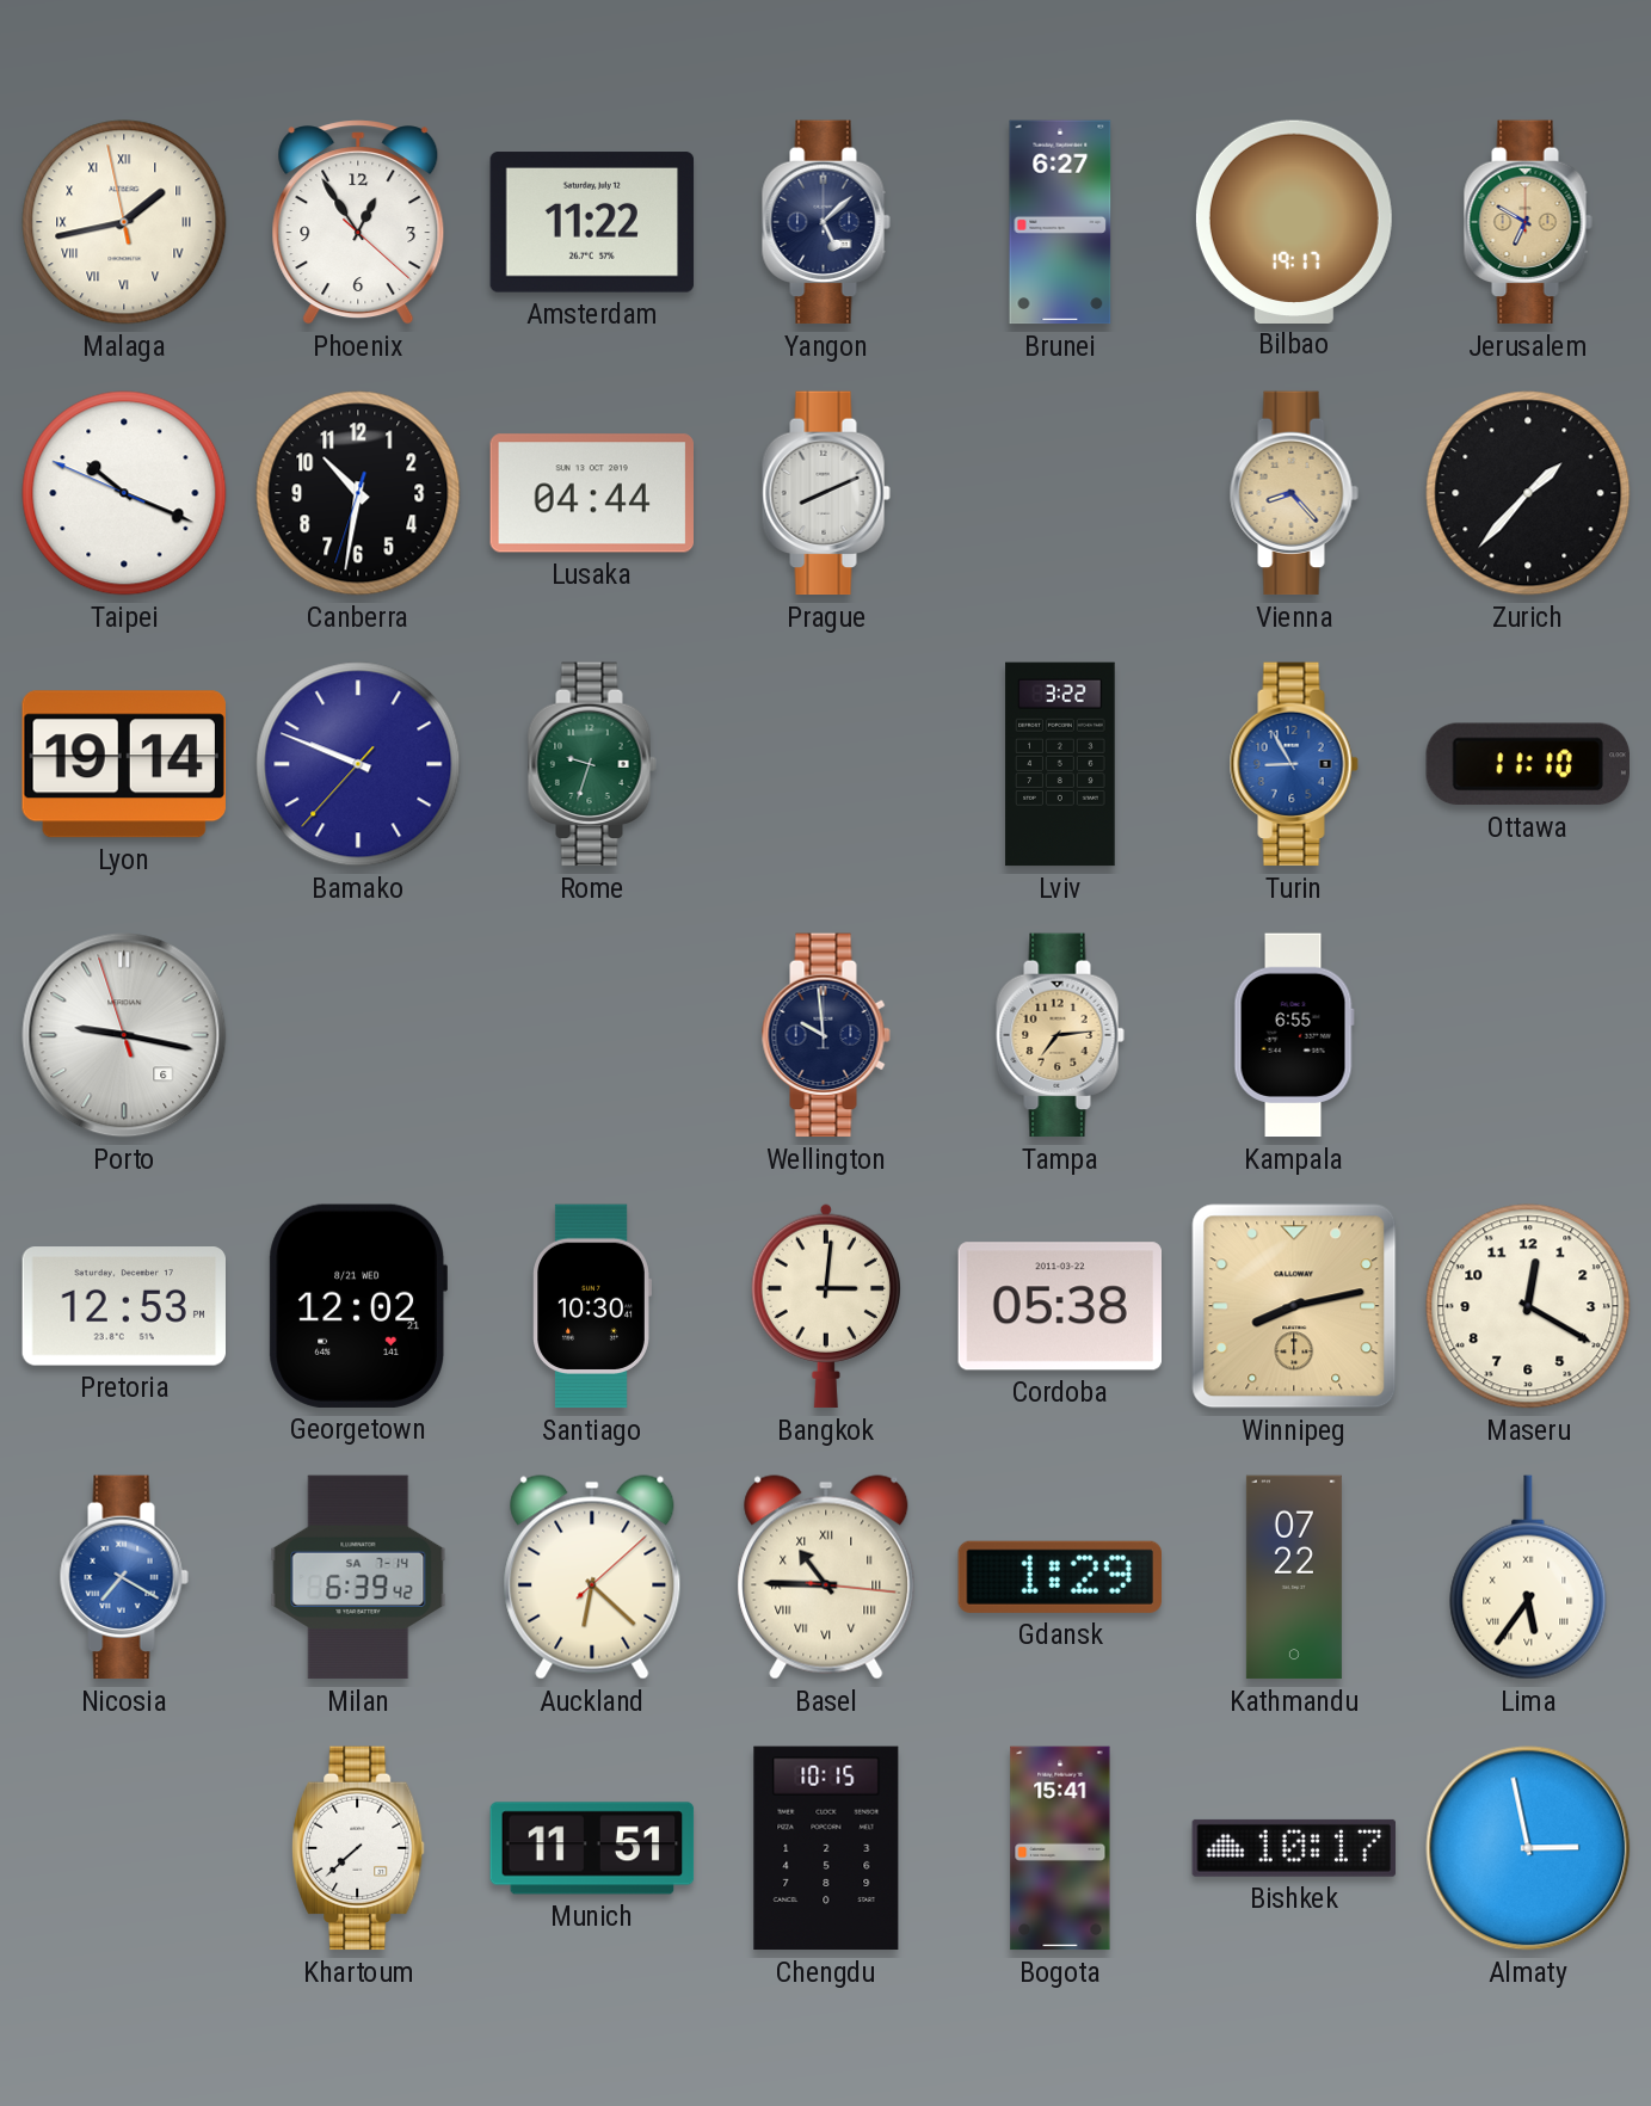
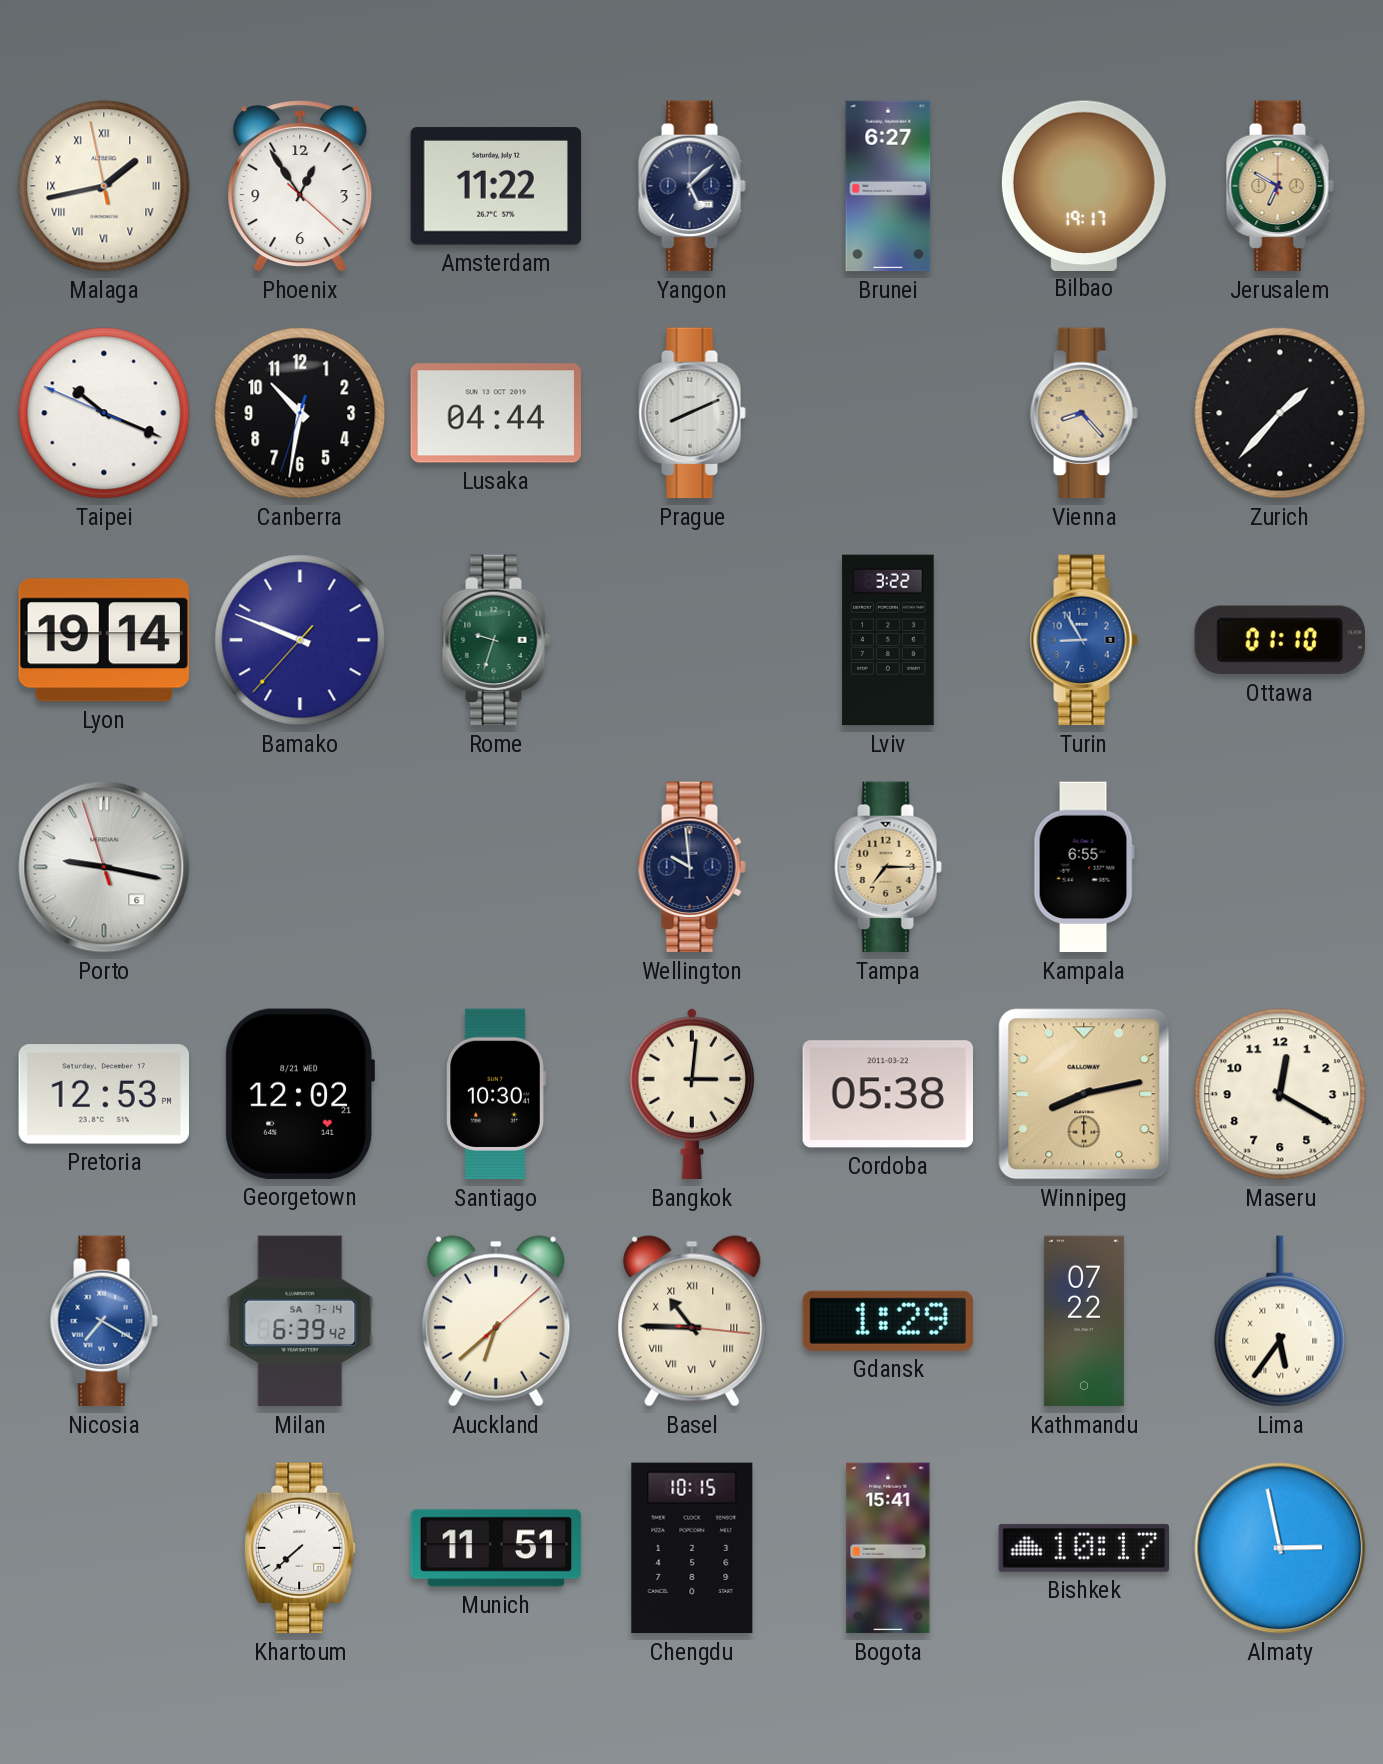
Ottawa: 11:10 -> 01:10 (1280, 640)
Tampa: 7:14 -> 7:15 (888, 867)
Auckland: 6:22 -> 6:38 (496, 1321)
